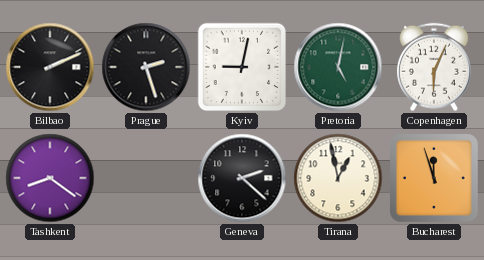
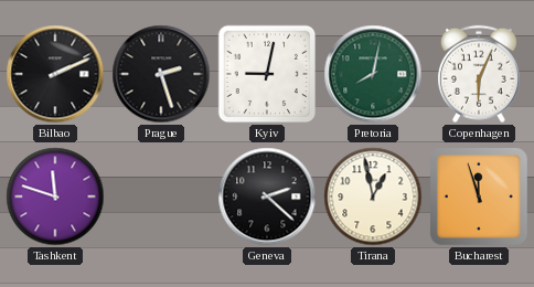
Pretoria: 5:02 -> 8:02 (373, 74)
Tashkent: 8:21 -> 11:48 (55, 196)
